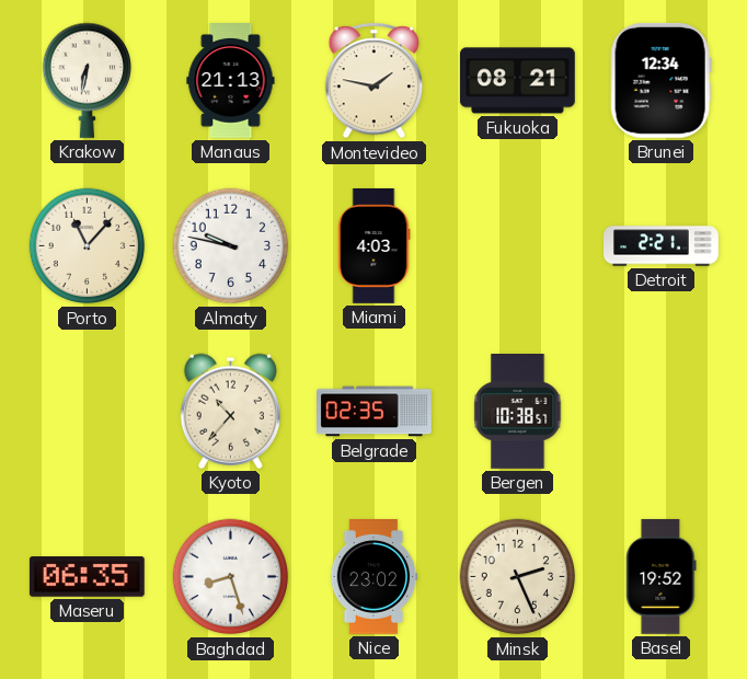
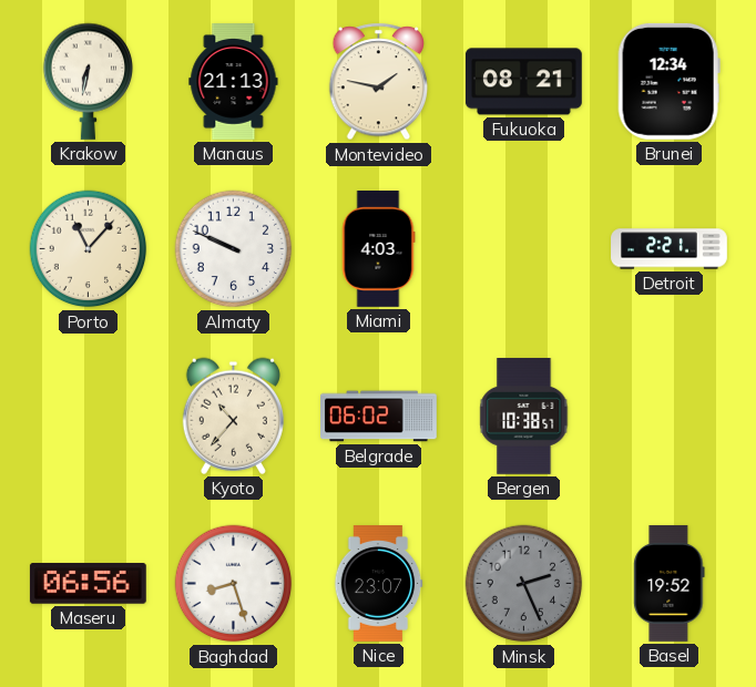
Almaty: 9:47 -> 9:49 (234, 249)
Belgrade: 02:35 -> 06:02 (379, 417)
Maseru: 06:35 -> 06:56 (88, 584)
Nice: 23:02 -> 23:07 (378, 584)
Minsk dial: cream -> grey (524, 584)
